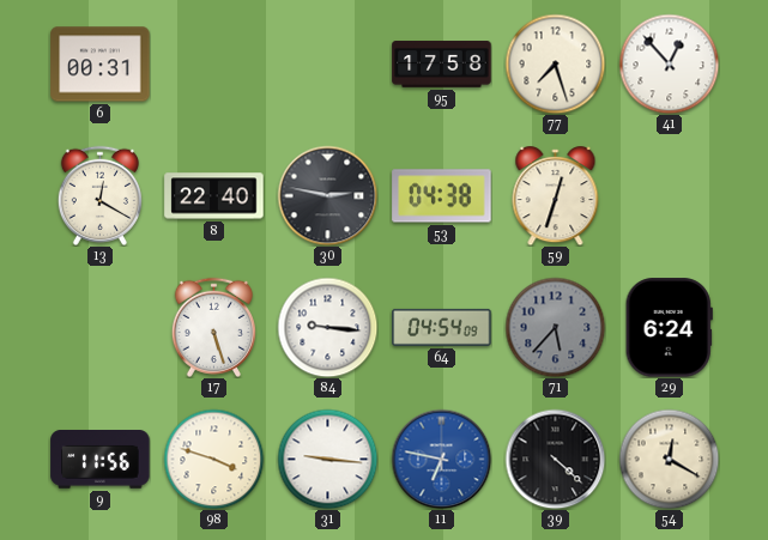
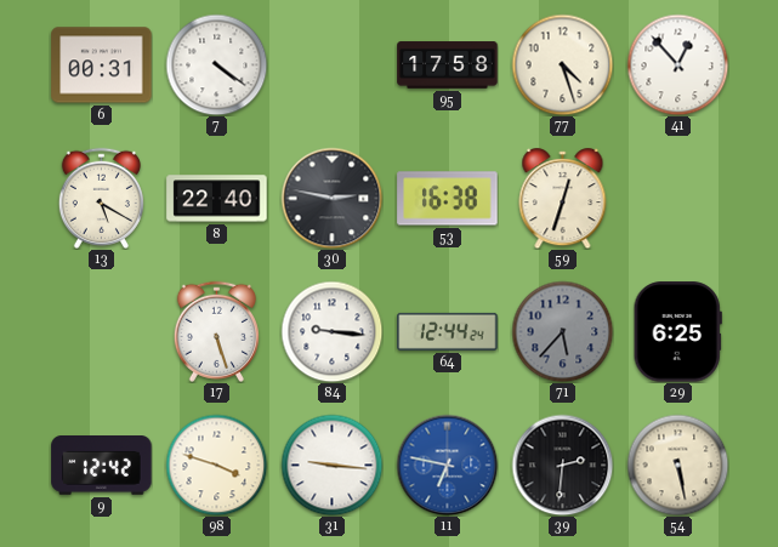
7: none -> 4:21 (216, 64)
77: 7:27 -> 4:27 (562, 64)
13: 12:20 -> 5:20 (101, 198)
53: 04:38 -> 16:38 (448, 199)
64: 04:54 -> 12:44 (448, 331)
29: 6:24 -> 6:25 (677, 332)
9: 11:56 -> 12:42 (102, 466)
39: 4:22 -> 2:31 (562, 465)
54: 12:20 -> 5:28 (677, 465)
